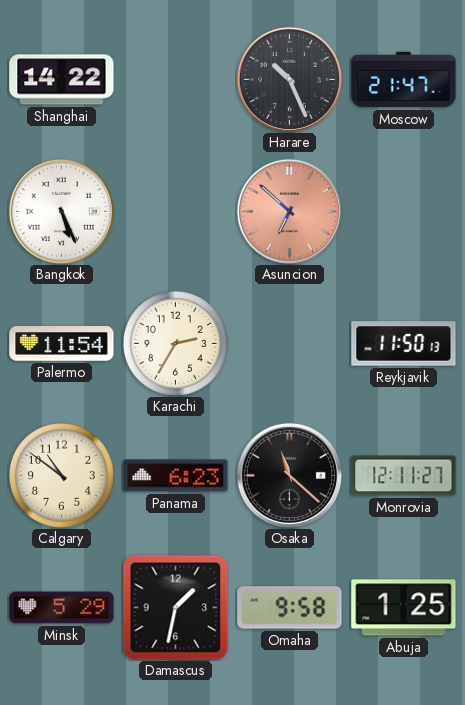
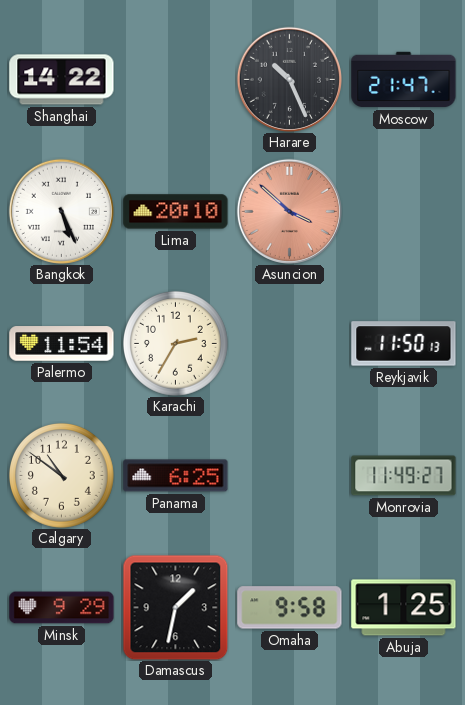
Lima: none -> 20:10 (176, 212)
Asuncion: 6:52 -> 3:52 (289, 211)
Panama: 6:23 -> 6:25 (176, 476)
Osaka: 11:22 -> none (289, 475)
Monrovia: 12:11 -> 11:49 (404, 476)
Minsk: 5:29 -> 9:29 (62, 608)
